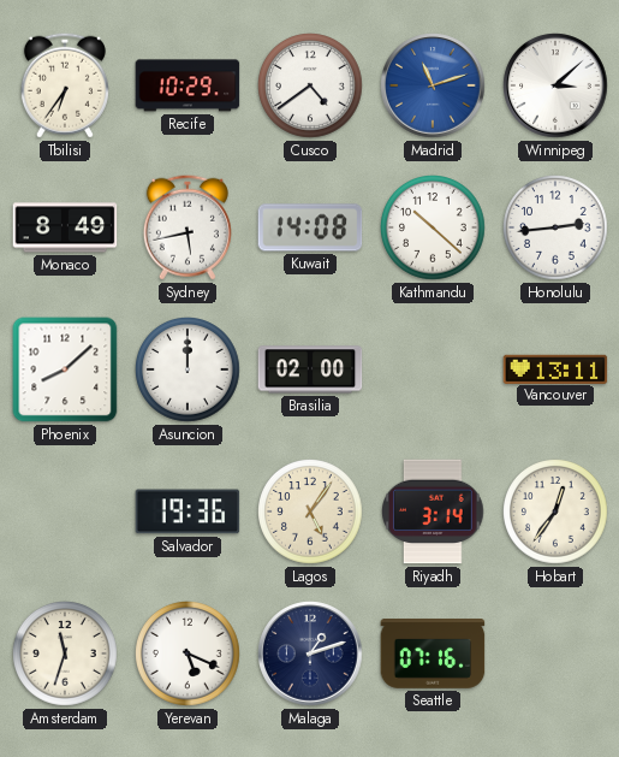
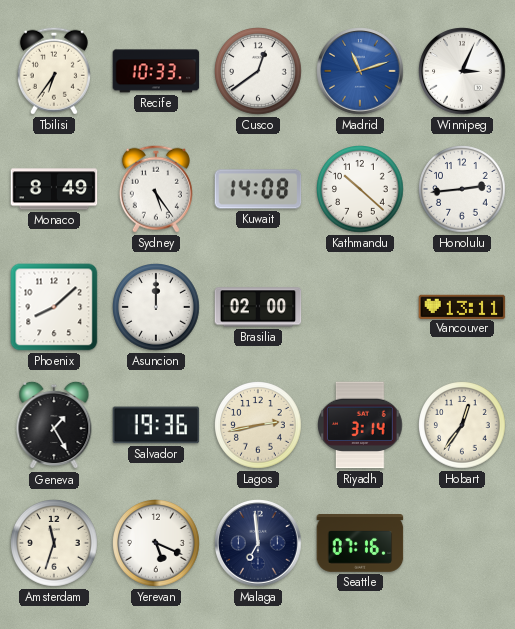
Recife: 10:29 -> 10:33 (156, 71)
Cusco: 4:39 -> 12:39 (259, 72)
Winnipeg: 3:08 -> 3:04 (462, 71)
Sydney: 5:43 -> 5:24 (156, 189)
Geneva: none -> 1:25 (54, 425)
Lagos: 5:06 -> 2:43 (259, 426)
Malaga: 1:12 -> 6:59 (258, 543)
